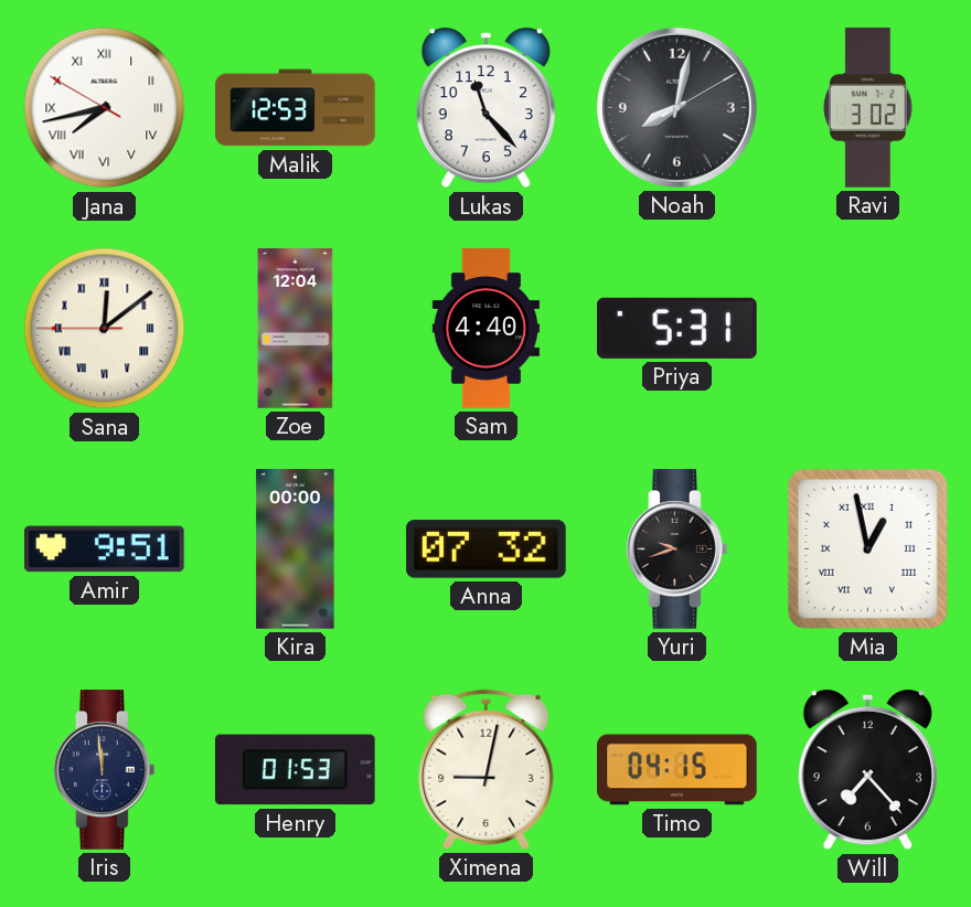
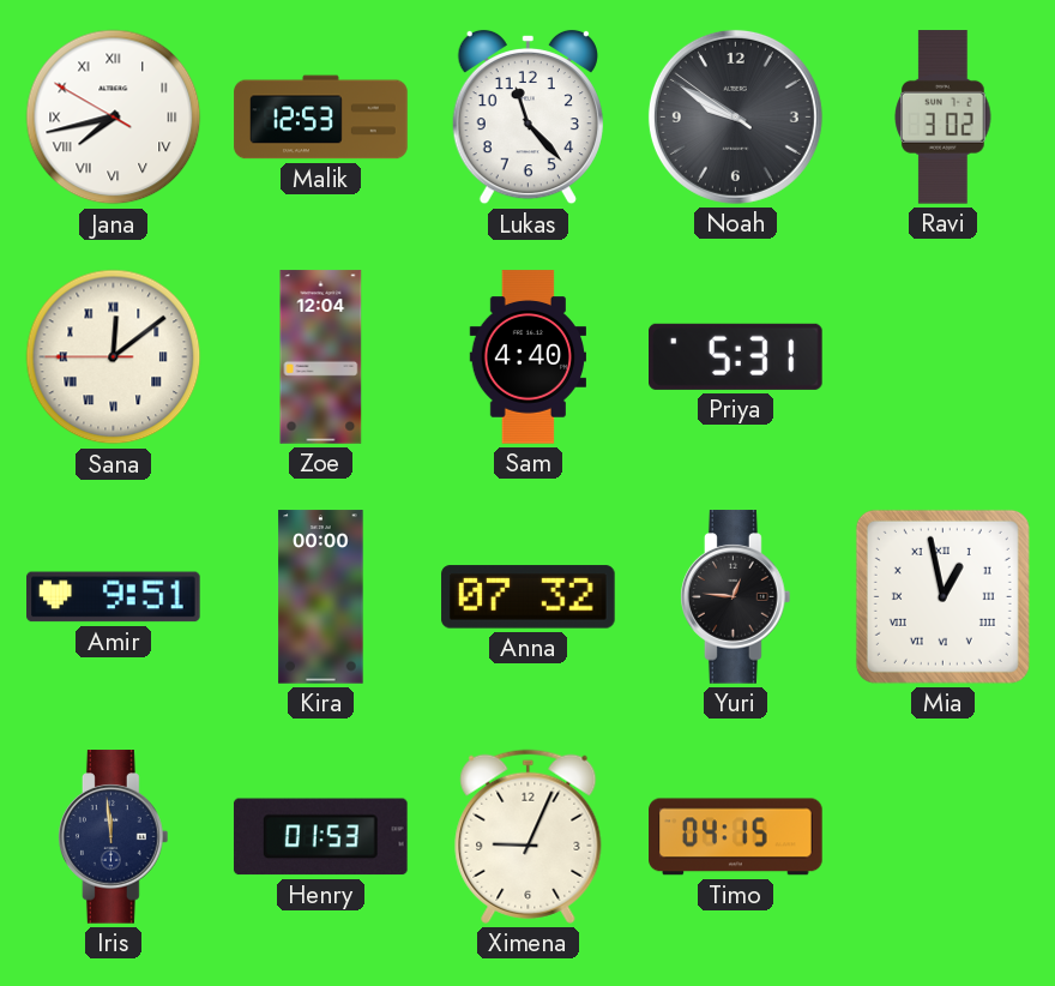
Noah: 8:02 -> 9:49 (735, 116)
Yuri: 9:42 -> 12:46 (736, 597)
Ximena: 9:02 -> 9:04 (529, 836)
Will: 7:23 -> none (867, 770)
